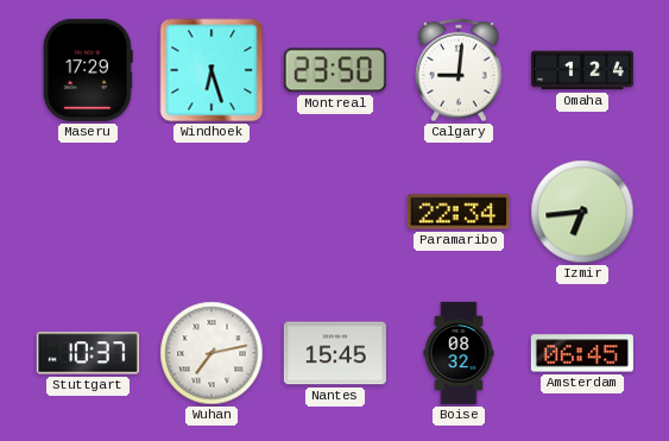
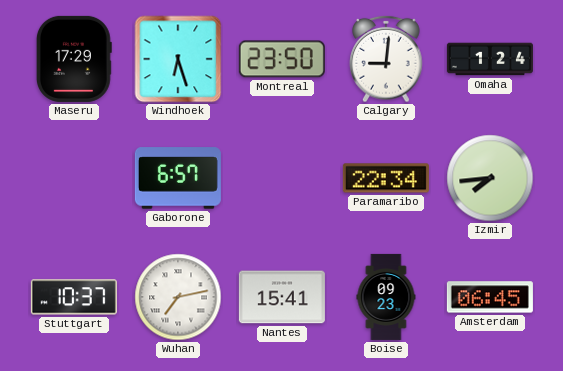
Gaborone: none -> 6:57 (178, 178)
Izmir: 6:44 -> 7:44 (490, 178)
Nantes: 15:45 -> 15:41 (282, 297)
Boise: 08:32 -> 09:23 (386, 297)
